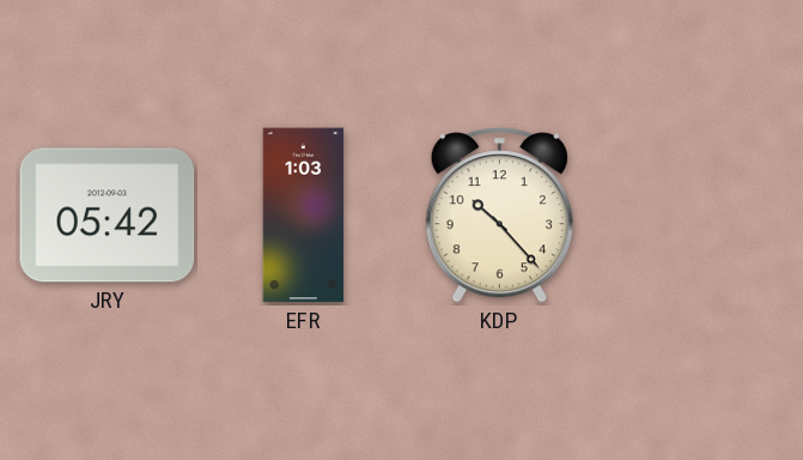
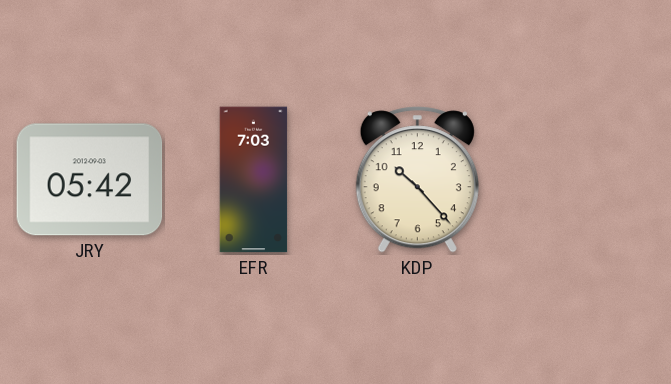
EFR: 1:03 -> 7:03 (254, 180)
